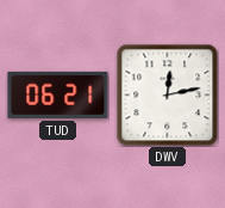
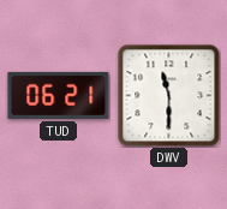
DWV: 12:13 -> 11:30 (169, 96)
